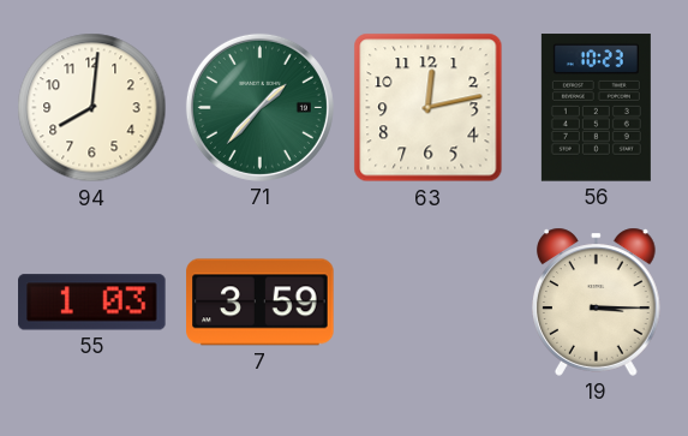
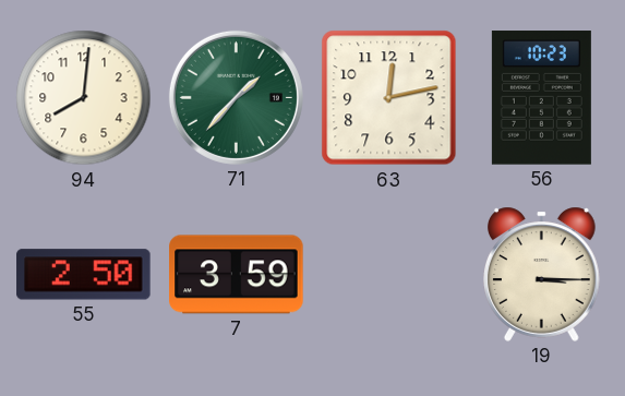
55: 1:03 -> 2:50 (84, 275)
